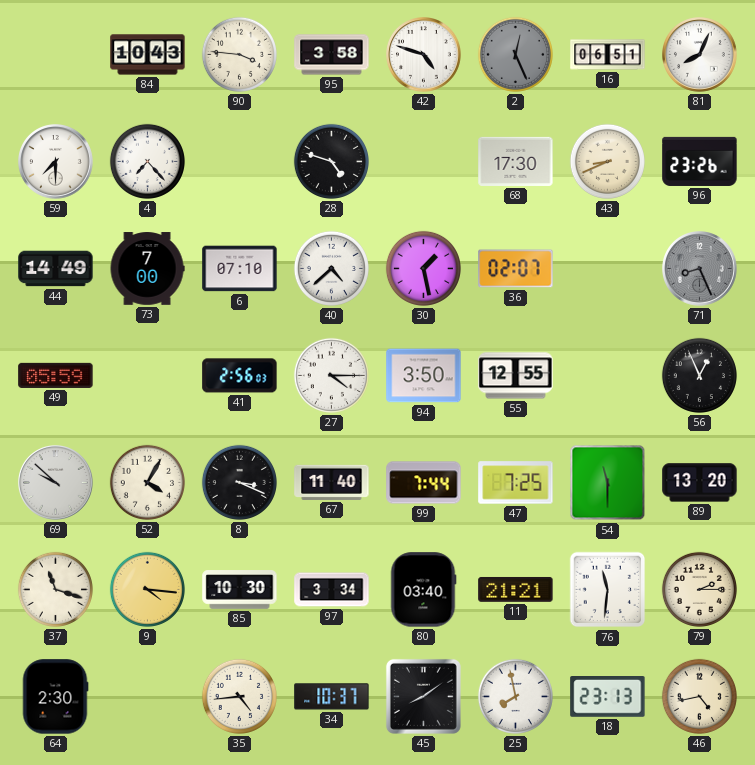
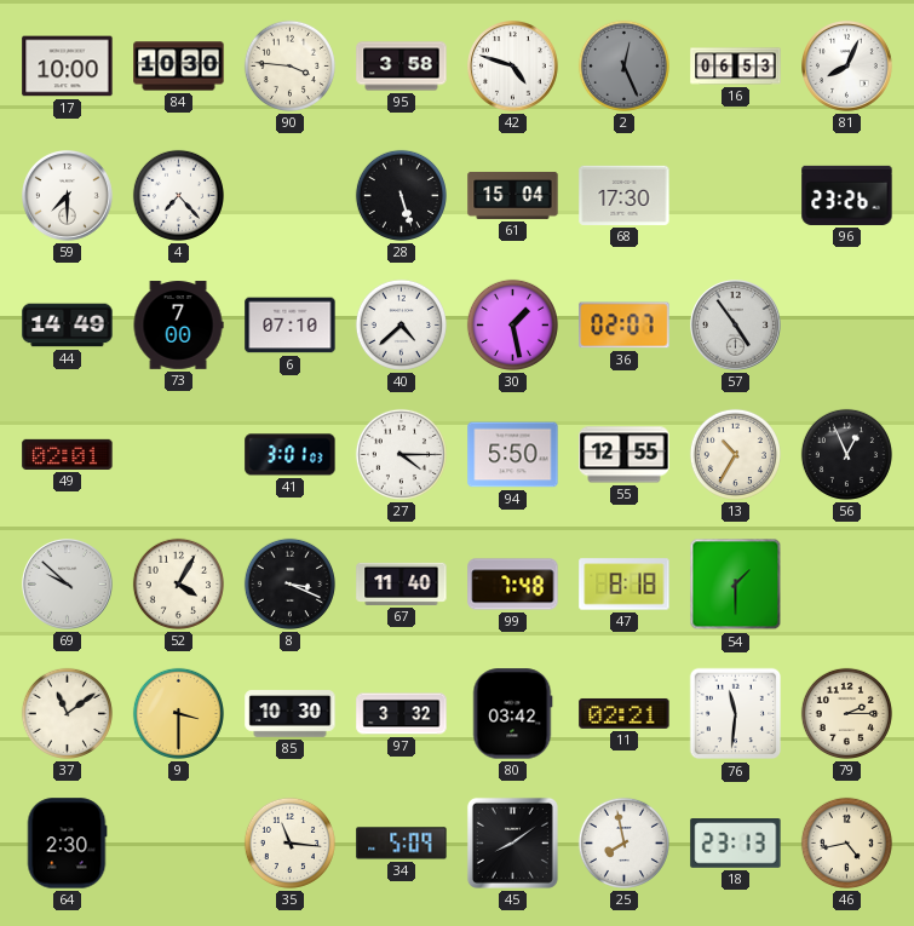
17: none -> 10:00 (68, 67)
84: 10:43 -> 10:30 (179, 67)
16: 06:51 -> 06:53 (736, 67)
28: 4:48 -> 5:27 (401, 195)
61: none -> 15:04 (513, 195)
43: 8:41 -> none (607, 161)
57: none -> 4:54 (736, 326)
71: 8:26 -> none (700, 269)
49: 05:59 -> 02:01 (68, 454)
41: 2:56 -> 3:01 (291, 455)
94: 3:50 -> 5:50 (513, 455)
13: none -> 10:35 (735, 454)
99: 7:44 -> 7:48 (513, 585)
47: 7:25 -> 8:18 (625, 585)
54: 11:30 -> 1:30 (736, 585)
89: 13:20 -> none (700, 483)
37: 11:18 -> 11:09 (67, 713)
9: 4:16 -> 3:30 (178, 713)
97: 3:34 -> 3:32 (402, 714)
80: 03:40 -> 03:42 (512, 714)
11: 21:21 -> 02:21 (625, 713)
35: 4:44 -> 11:16 (289, 842)
34: 10:37 -> 5:09 (402, 844)
